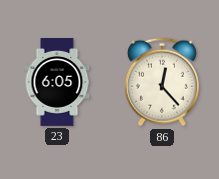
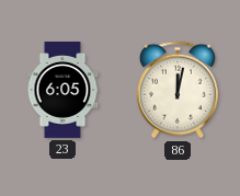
86: 12:23 -> 12:02 (178, 90)
